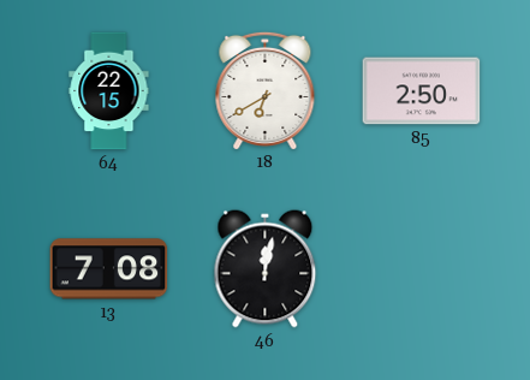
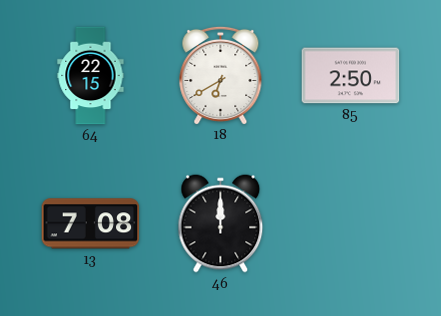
46: 12:02 -> 12:00 (221, 224)
